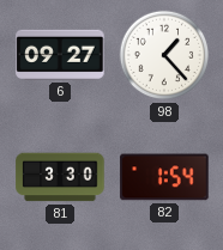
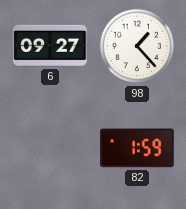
81: 3:30 -> none (60, 177)
82: 1:54 -> 1:59 (137, 148)
